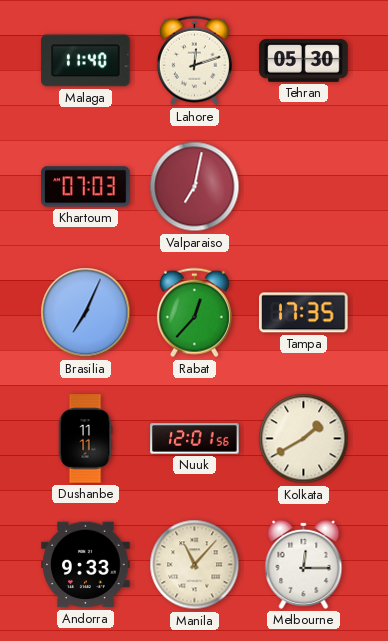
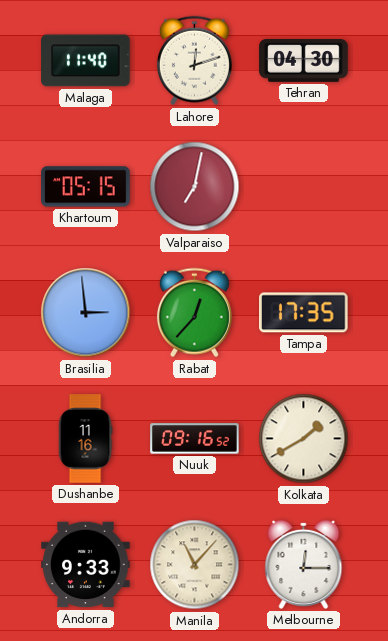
Tehran: 05:30 -> 04:30 (304, 61)
Khartoum: 07:03 -> 05:15 (86, 187)
Brasilia: 7:04 -> 2:59 (86, 313)
Dushanbe: 11:11 -> 11:16 (85, 439)
Nuuk: 12:01 -> 09:16 (195, 439)
